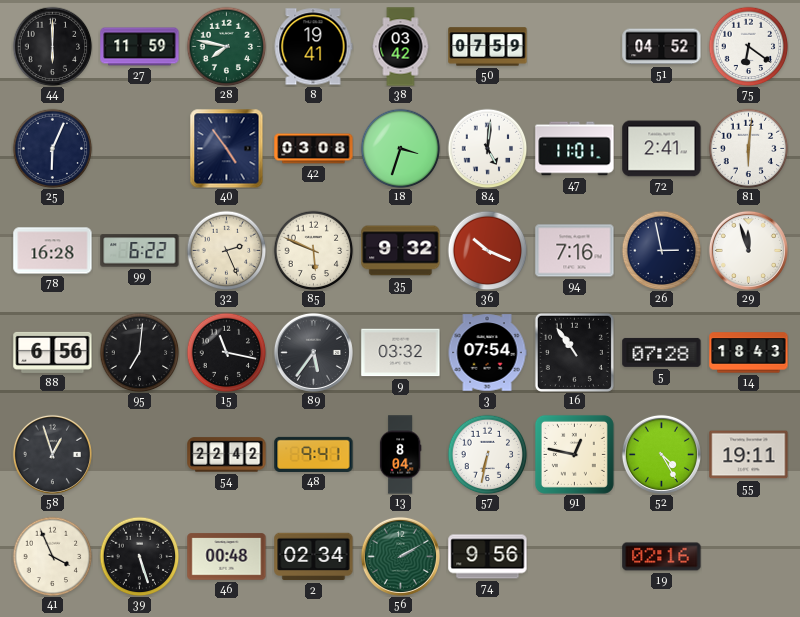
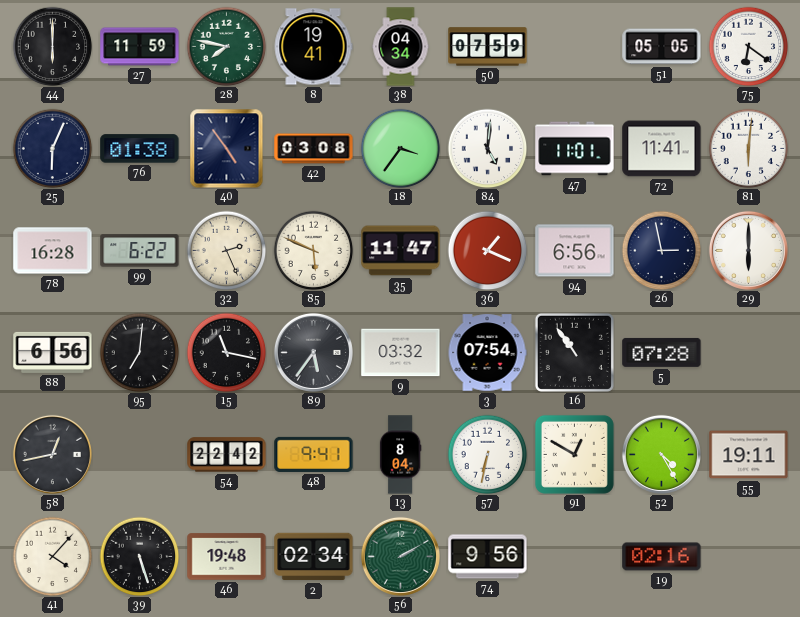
38: 03:42 -> 04:34 (401, 47)
51: 04:52 -> 05:05 (662, 47)
76: none -> 01:38 (140, 149)
18: 3:33 -> 3:36 (400, 148)
72: 2:41 -> 11:41 (662, 149)
35: 9:32 -> 11:47 (401, 251)
36: 10:19 -> 1:19 (487, 250)
94: 7:16 -> 6:56 (575, 251)
29: 11:57 -> 6:00 (748, 250)
14: 18:43 -> none (749, 353)
58: 12:57 -> 12:43 (52, 454)
91: 12:47 -> 12:50 (574, 454)
41: 3:56 -> 4:07 (52, 556)
46: 00:48 -> 19:48 (227, 557)
